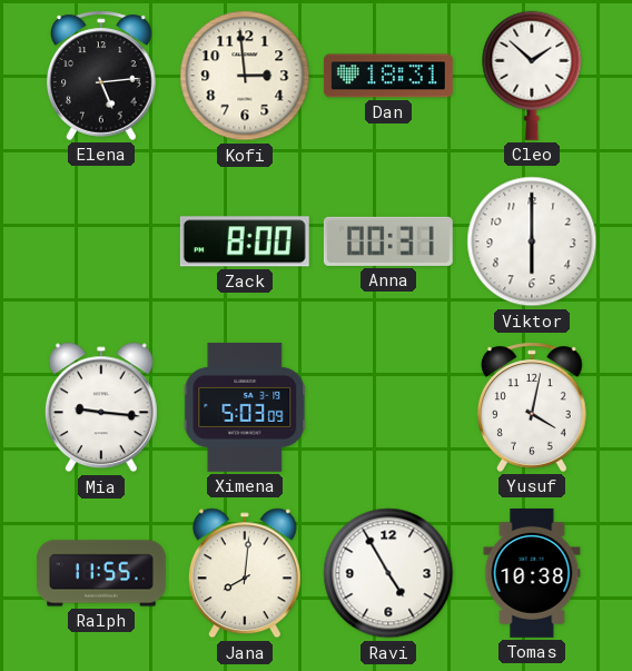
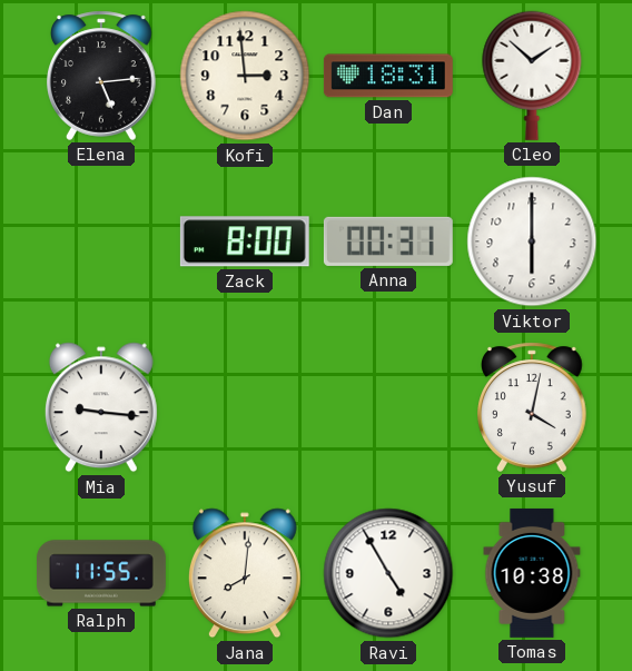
Ximena: 5:03 -> none (245, 407)
